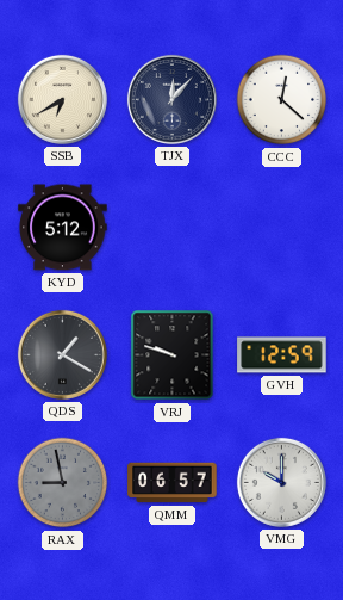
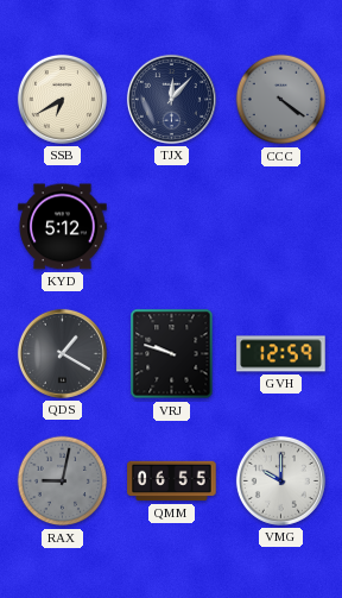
CCC: 12:22 -> 4:21 (281, 100)
CCC dial: white -> grey (281, 100)
RAX: 8:58 -> 9:02 (63, 481)
QMM: 06:57 -> 06:55 (172, 481)
